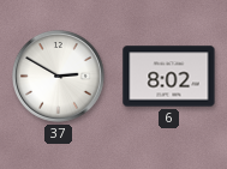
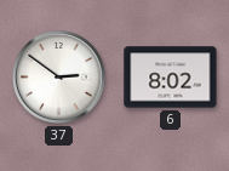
37: 2:50 -> 2:51 (59, 78)
